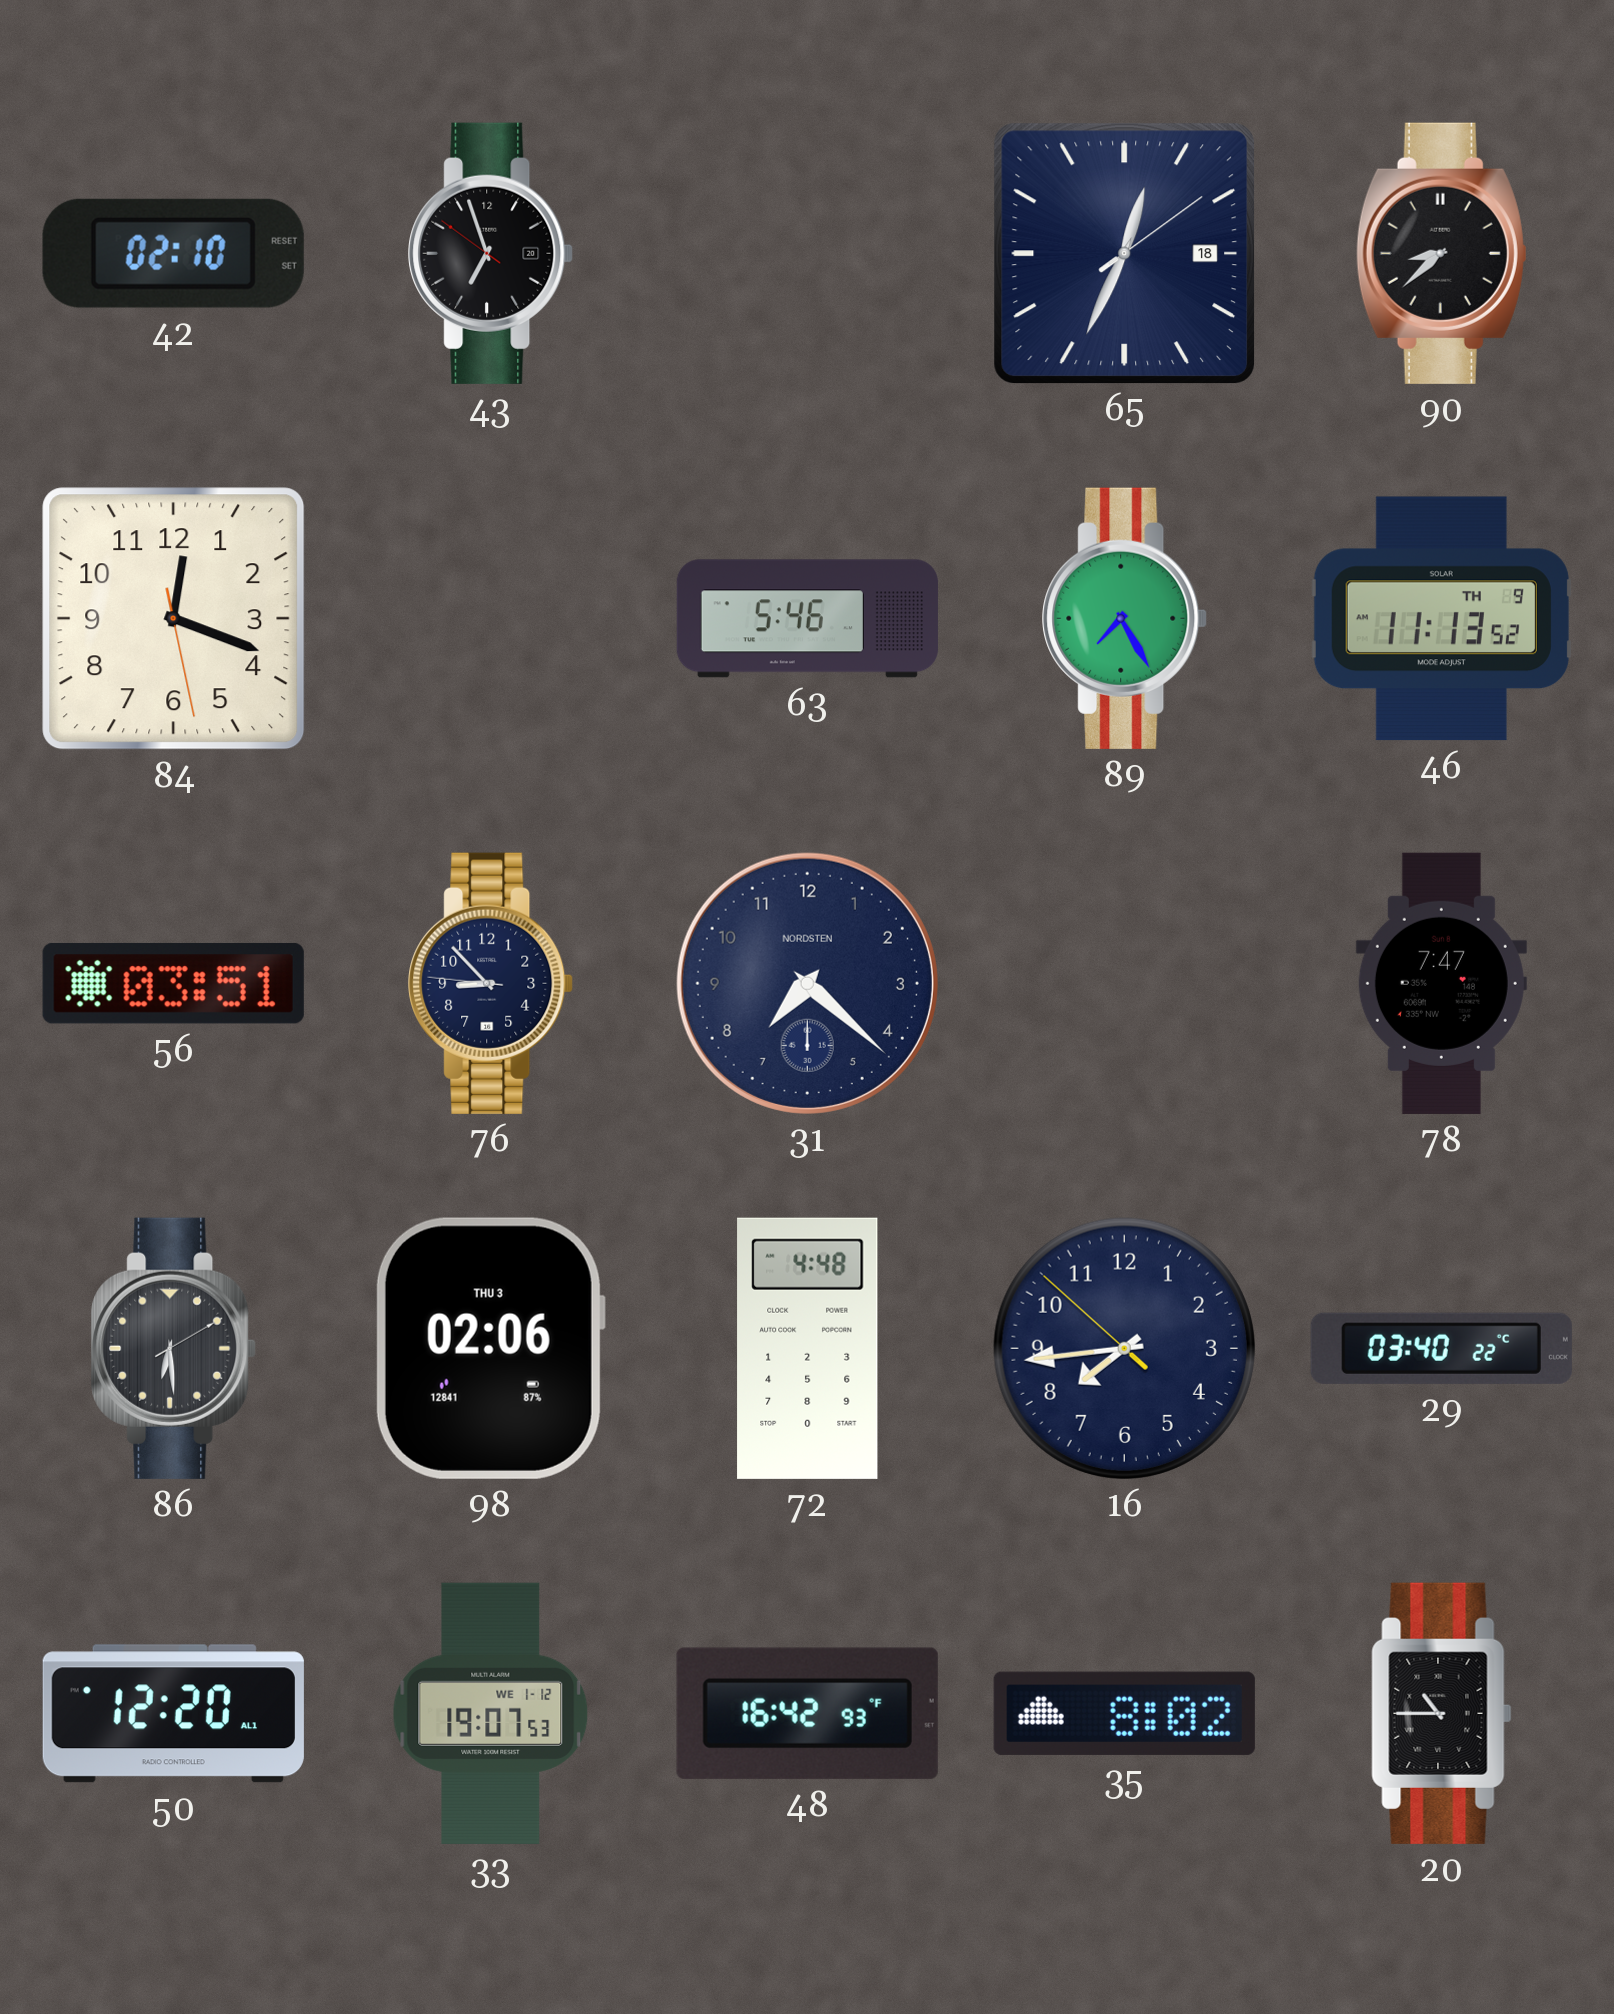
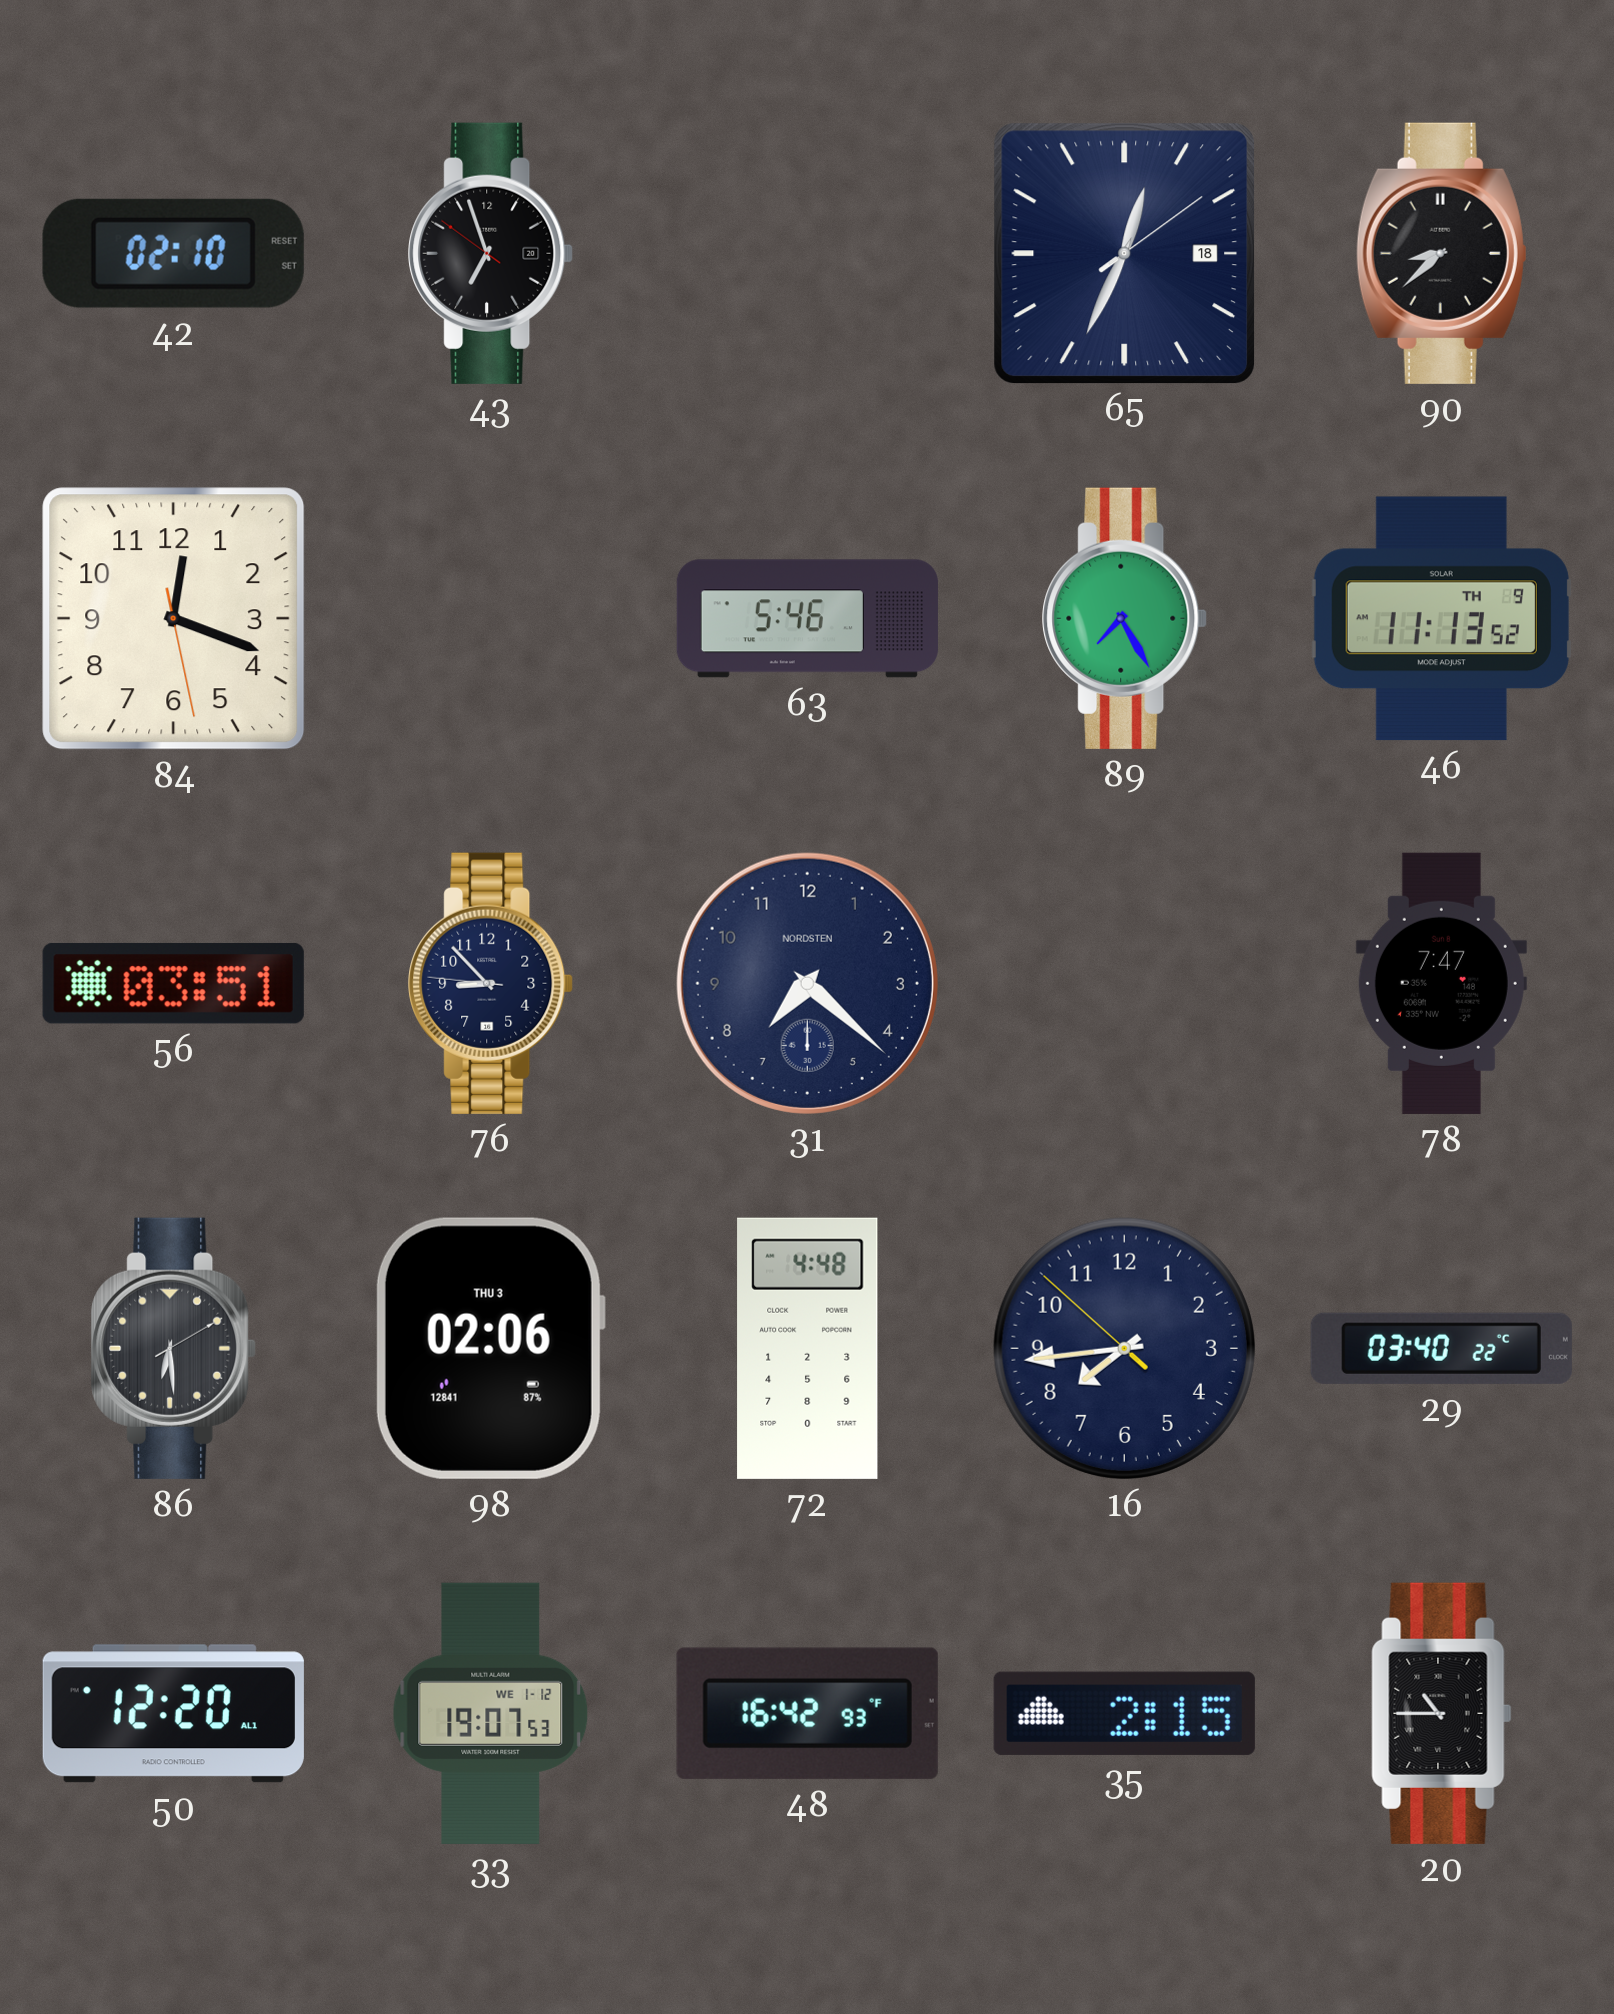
35: 8:02 -> 2:15 (1124, 1713)
